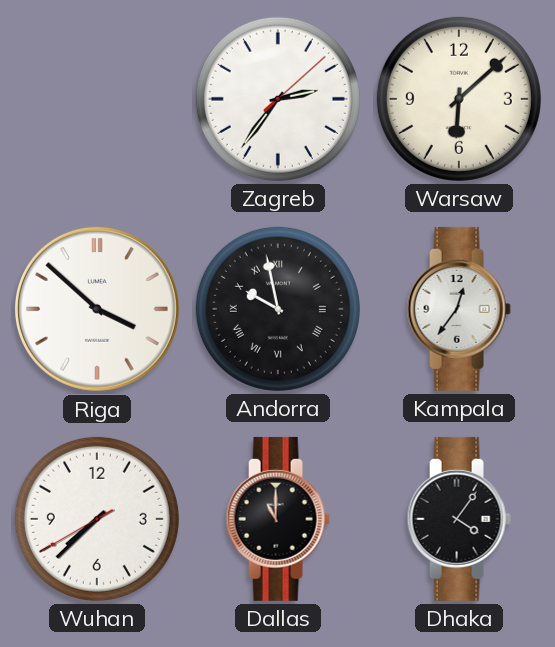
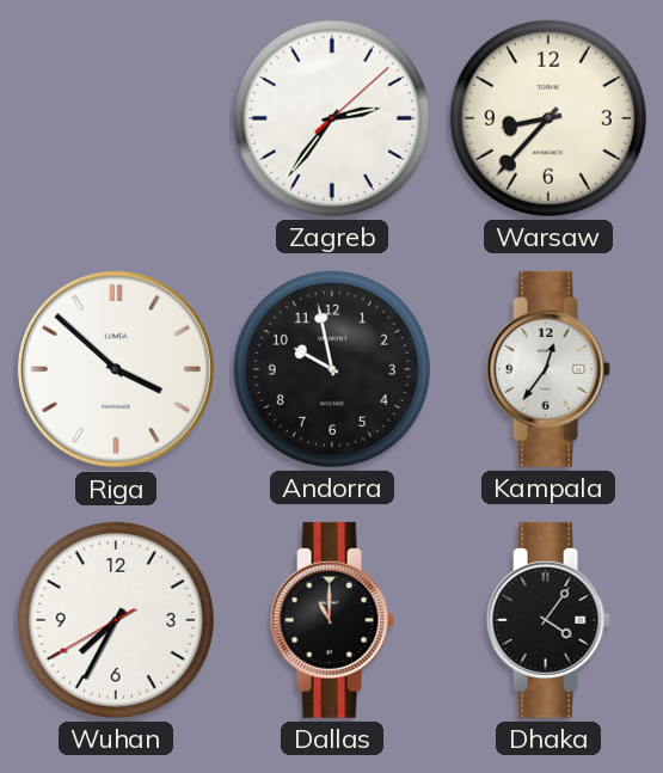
Warsaw: 6:08 -> 8:37 (548, 118)
Andorra numerals: Roman -> Arabic (332, 369)
Wuhan: 7:37 -> 7:34 (116, 620)
